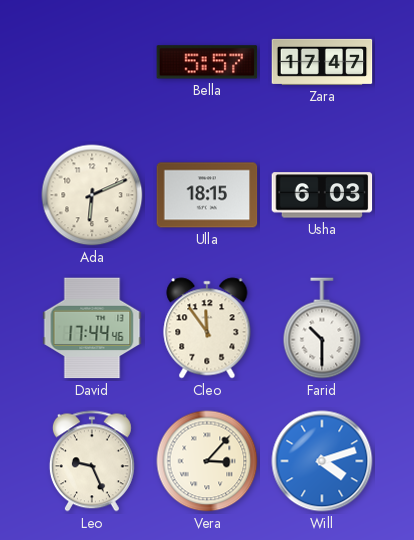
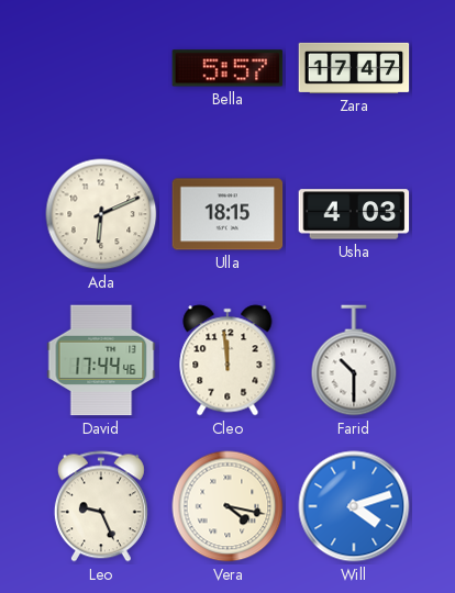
Usha: 6:03 -> 4:03 (354, 214)
Cleo: 11:54 -> 11:59 (227, 360)
Vera: 3:07 -> 4:17 (227, 506)
